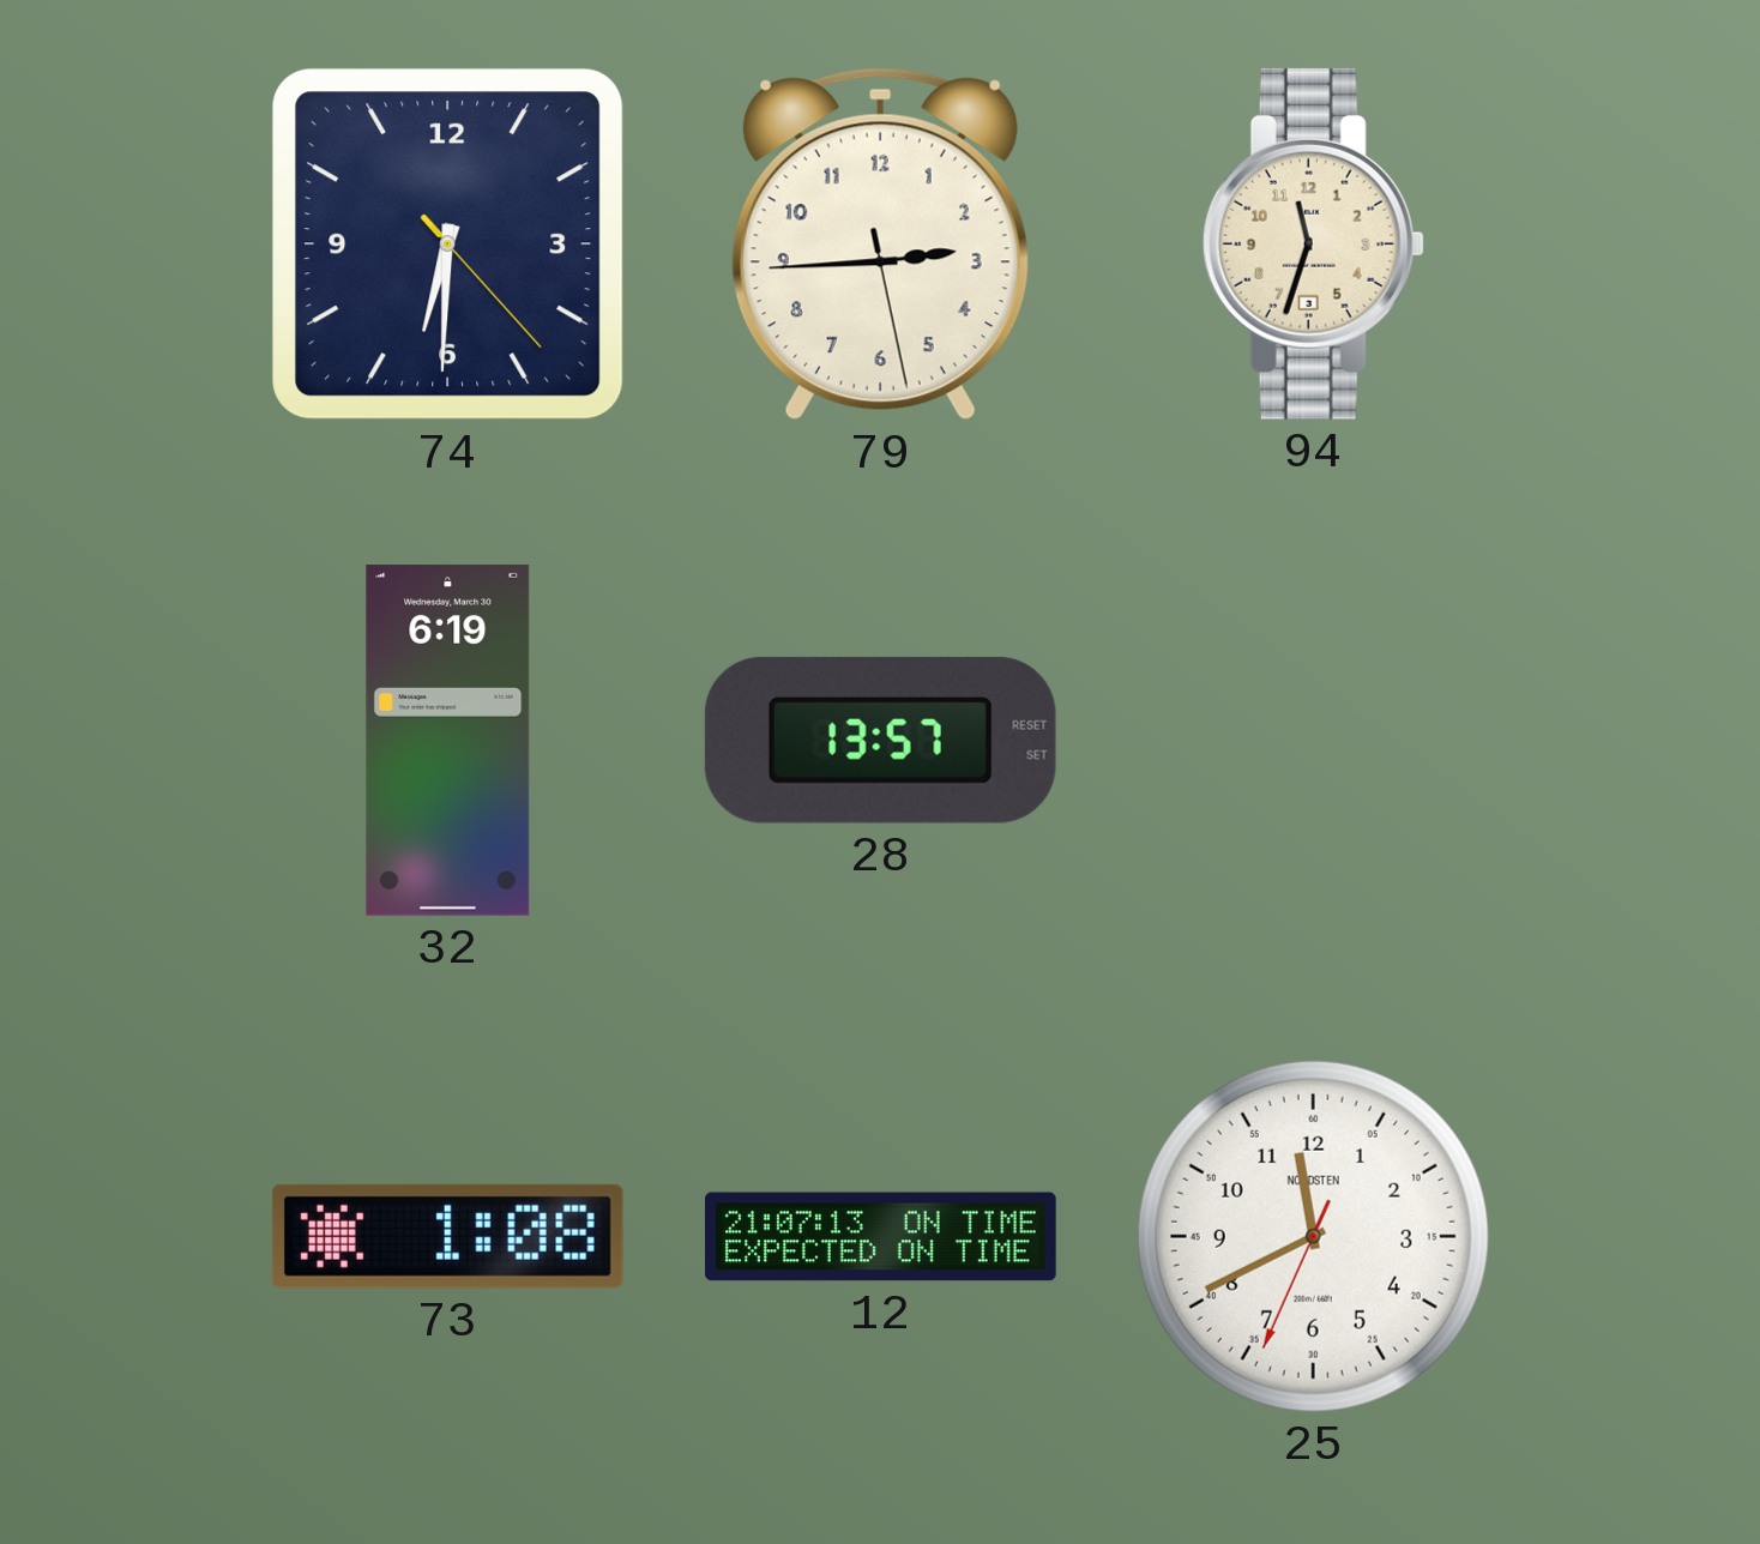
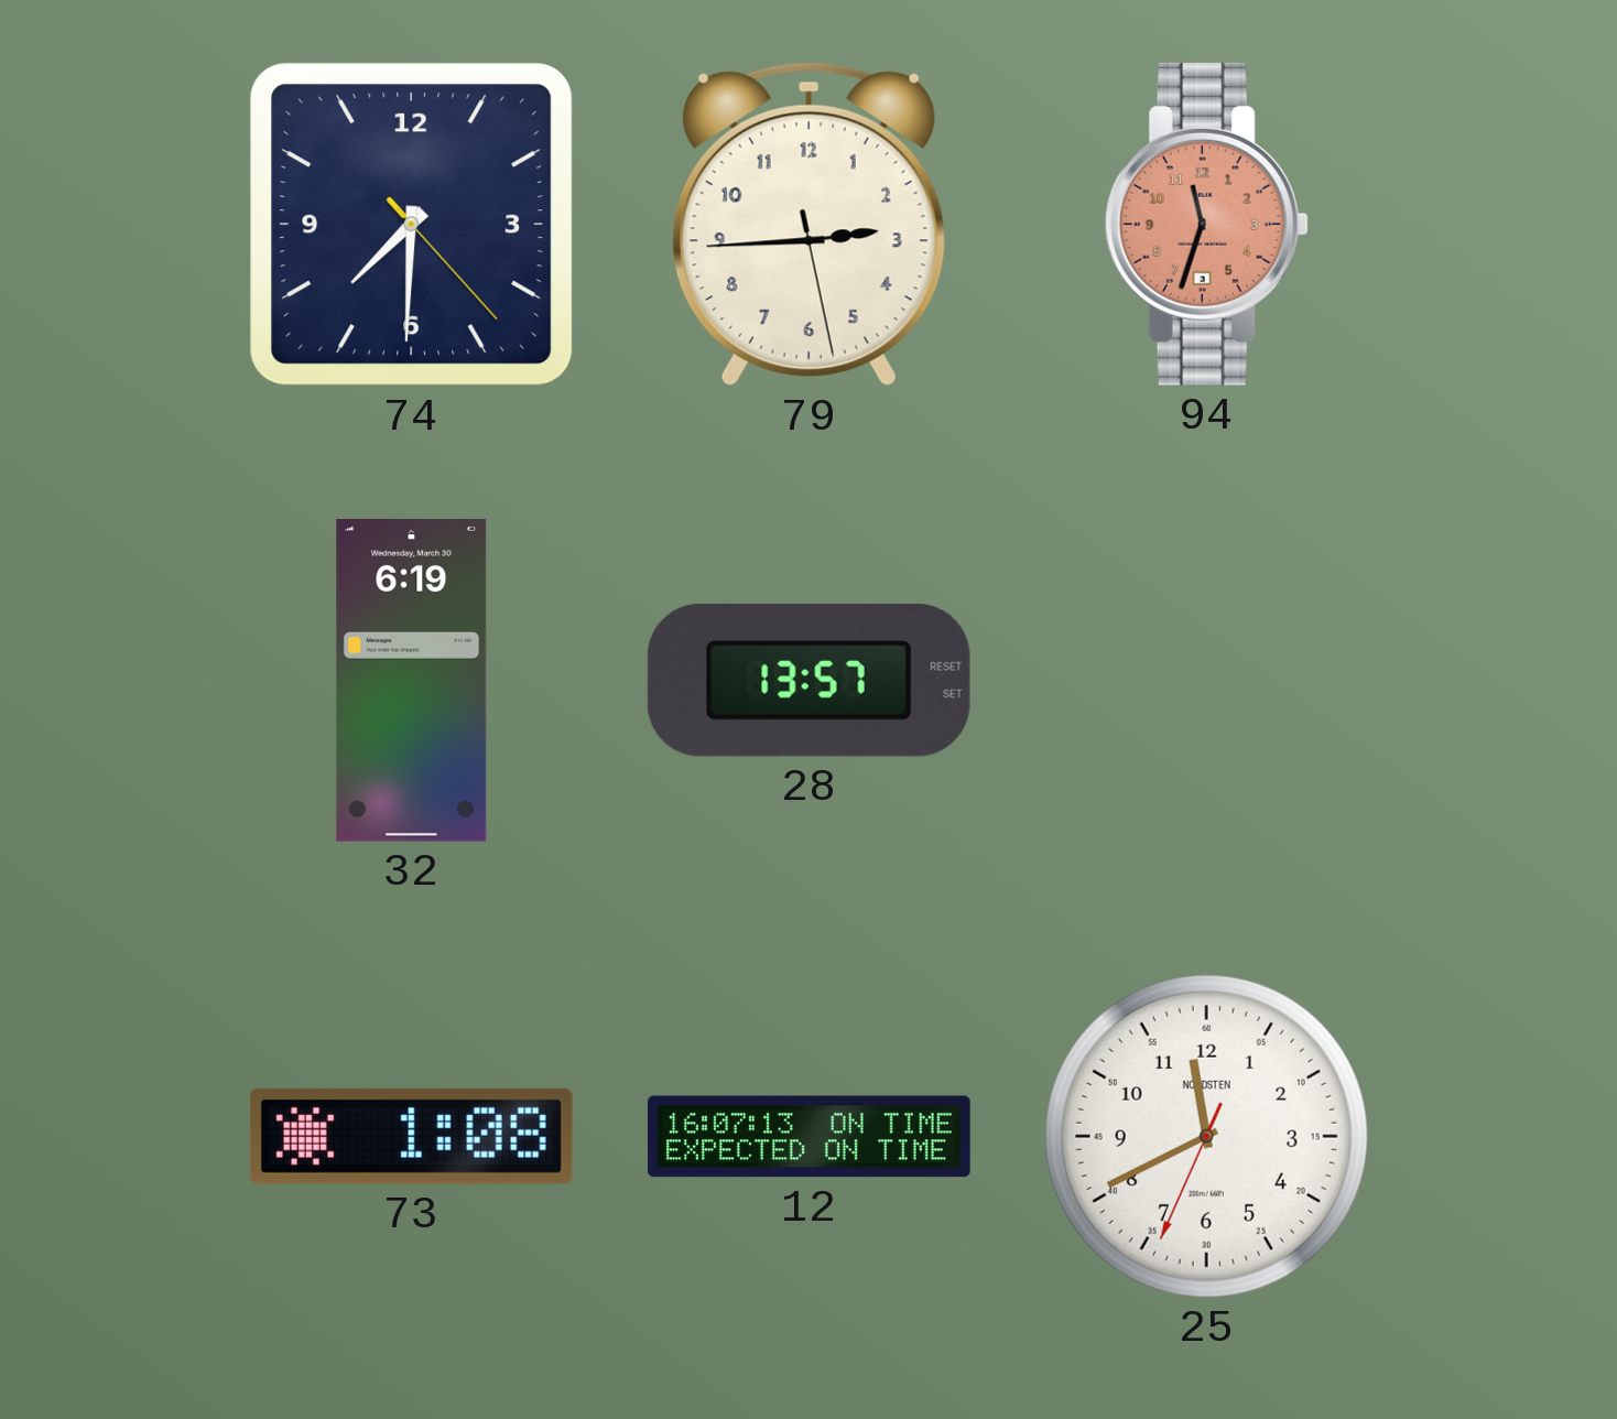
74: 6:30 -> 7:30 (412, 225)
94 dial: cream -> salmon (1206, 224)
12: 21:07 -> 16:07 (810, 1137)
